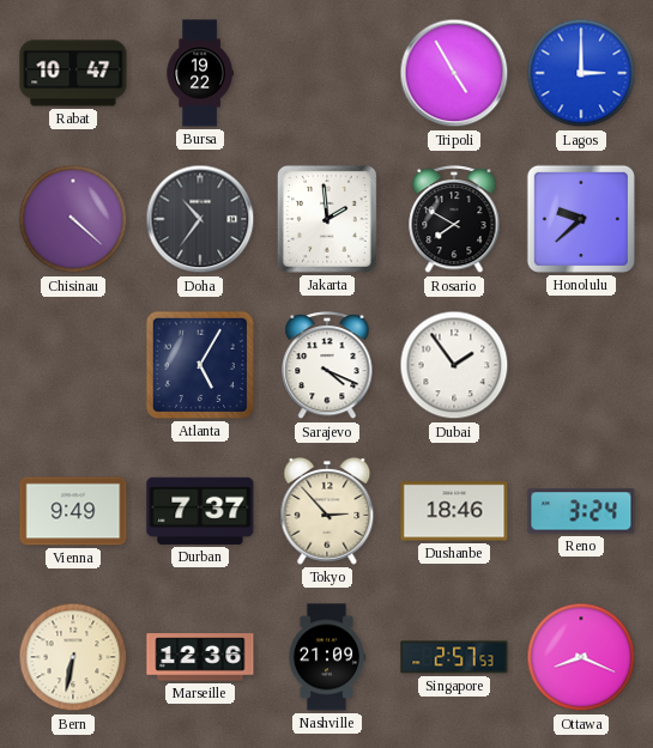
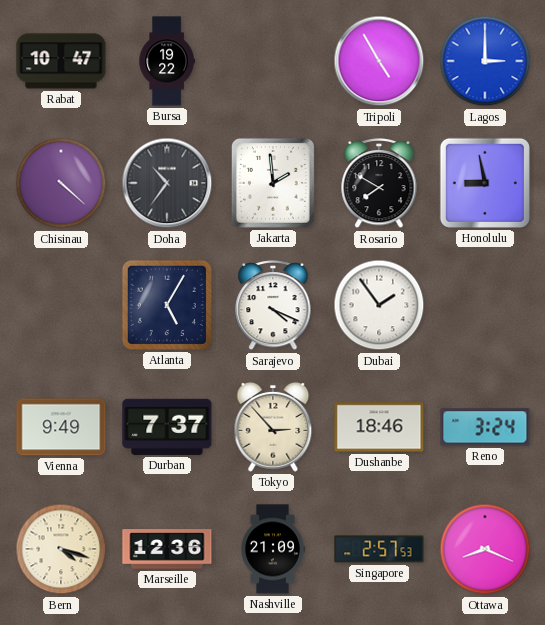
Honolulu: 9:38 -> 8:58 (485, 183)
Bern: 6:32 -> 4:18 (61, 549)
